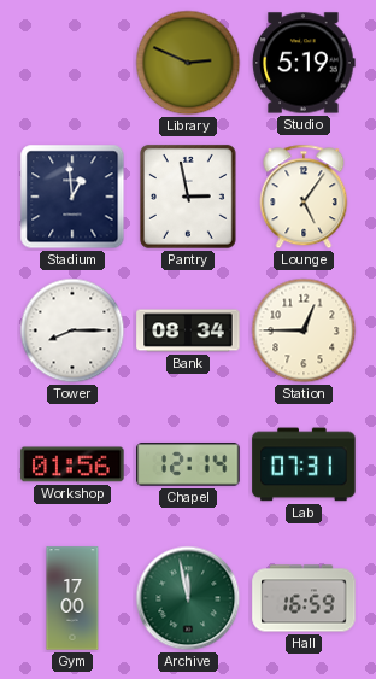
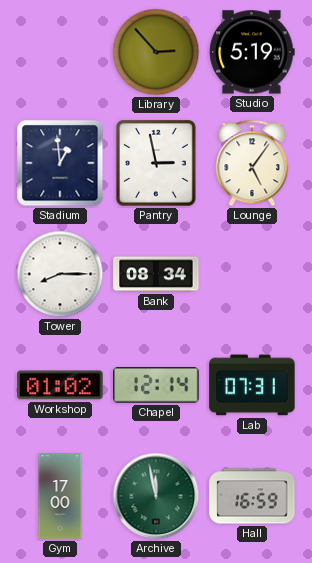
Library: 2:49 -> 2:53 (156, 52)
Station: 12:45 -> none (304, 330)
Workshop: 01:56 -> 01:02 (60, 385)
